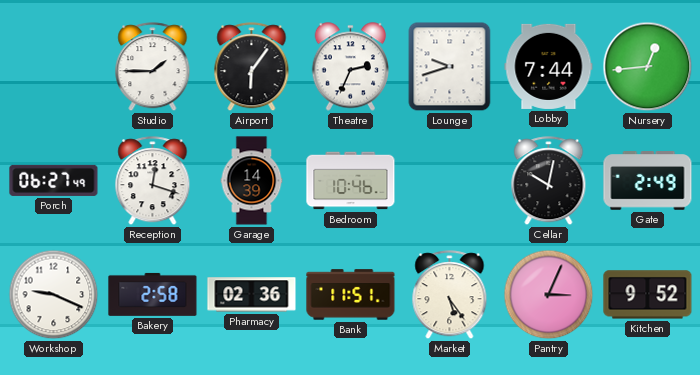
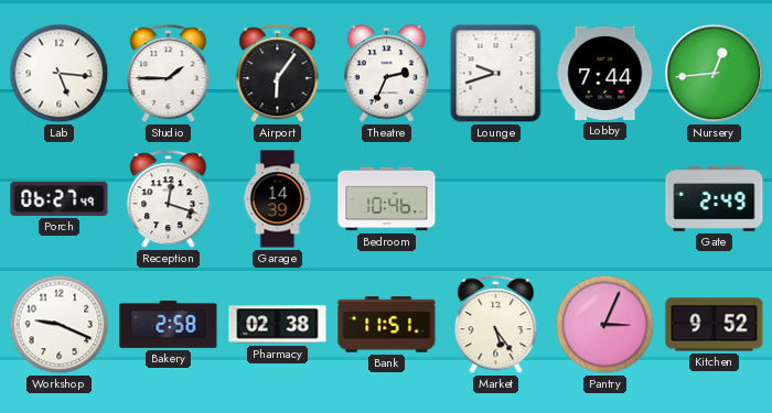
Lab: none -> 5:16 (60, 74)
Cellar: 10:02 -> none (549, 181)
Pharmacy: 02:36 -> 02:38 (278, 325)
